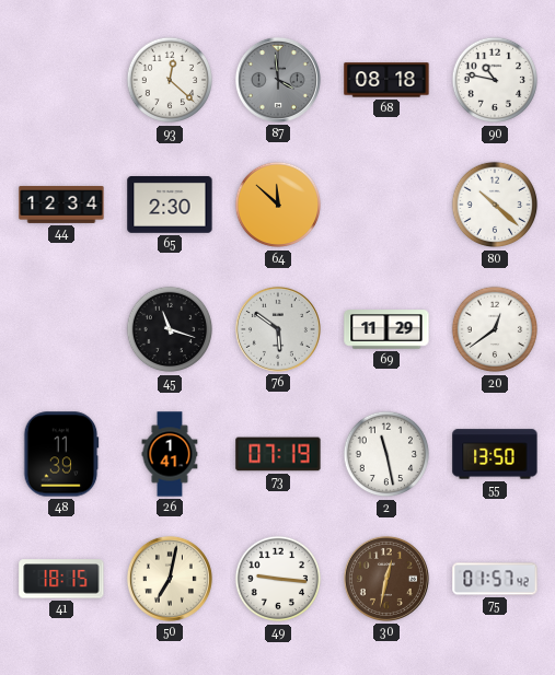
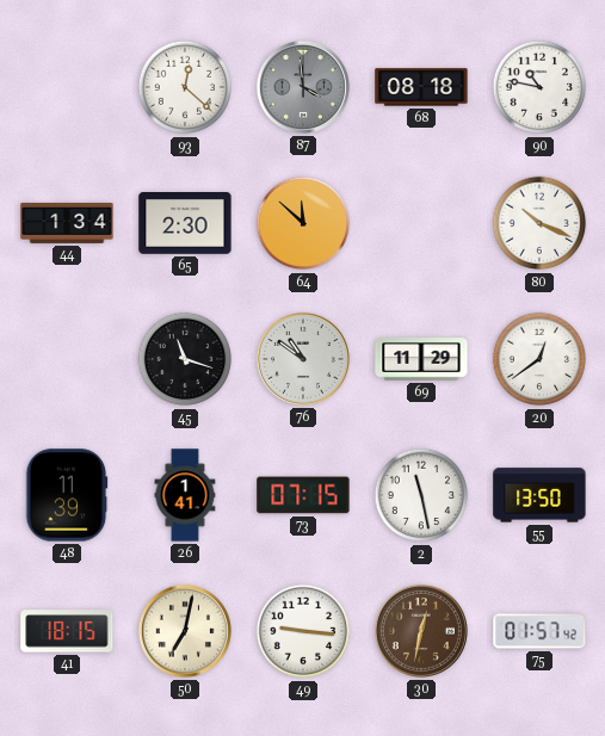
44: 12:34 -> 1:34 (67, 223)
80: 10:22 -> 10:19 (539, 223)
76: 5:51 -> 10:51 (303, 359)
73: 07:19 -> 07:15 (303, 495)
